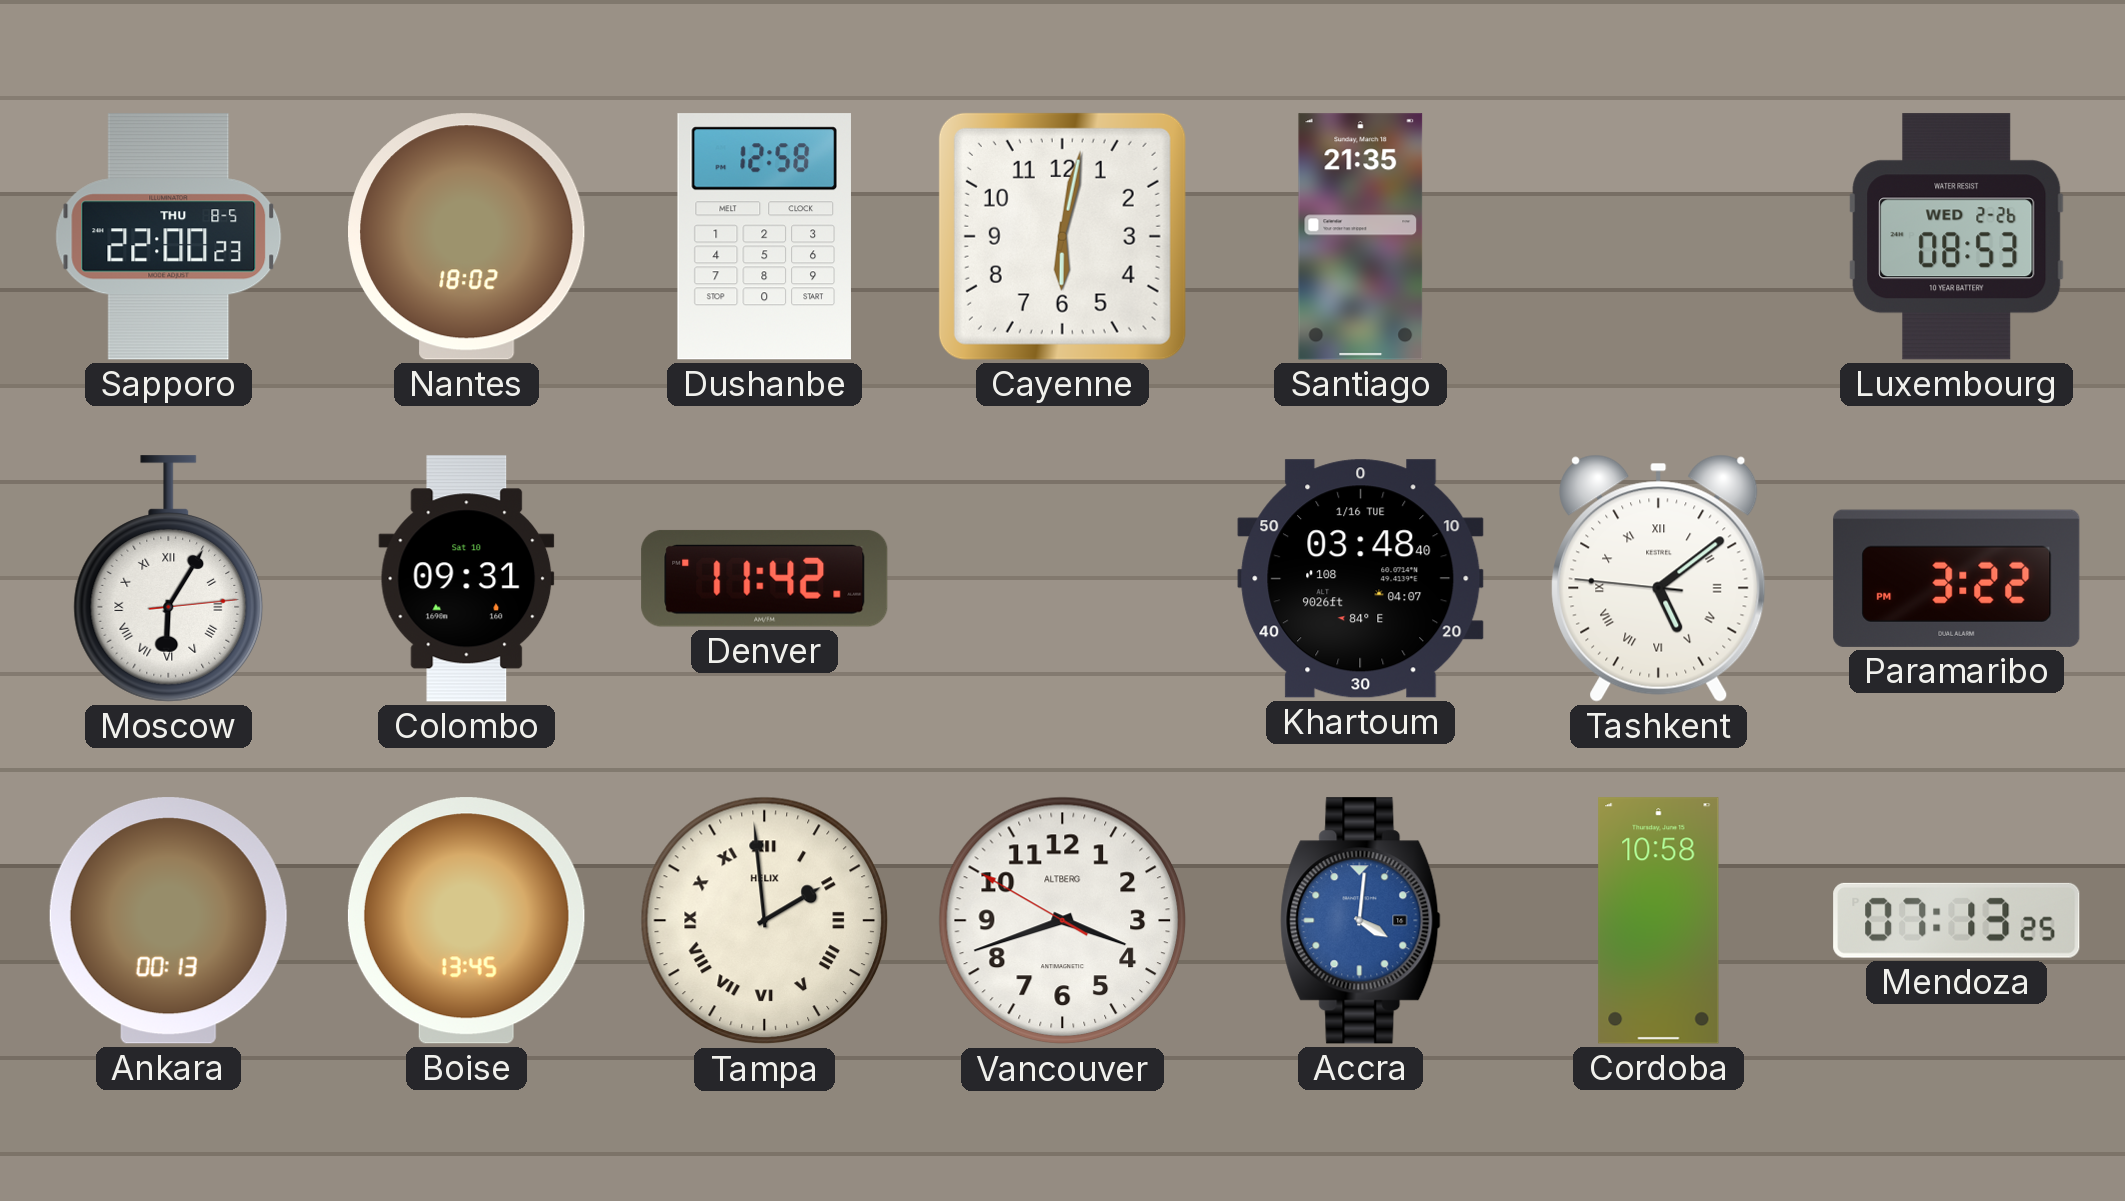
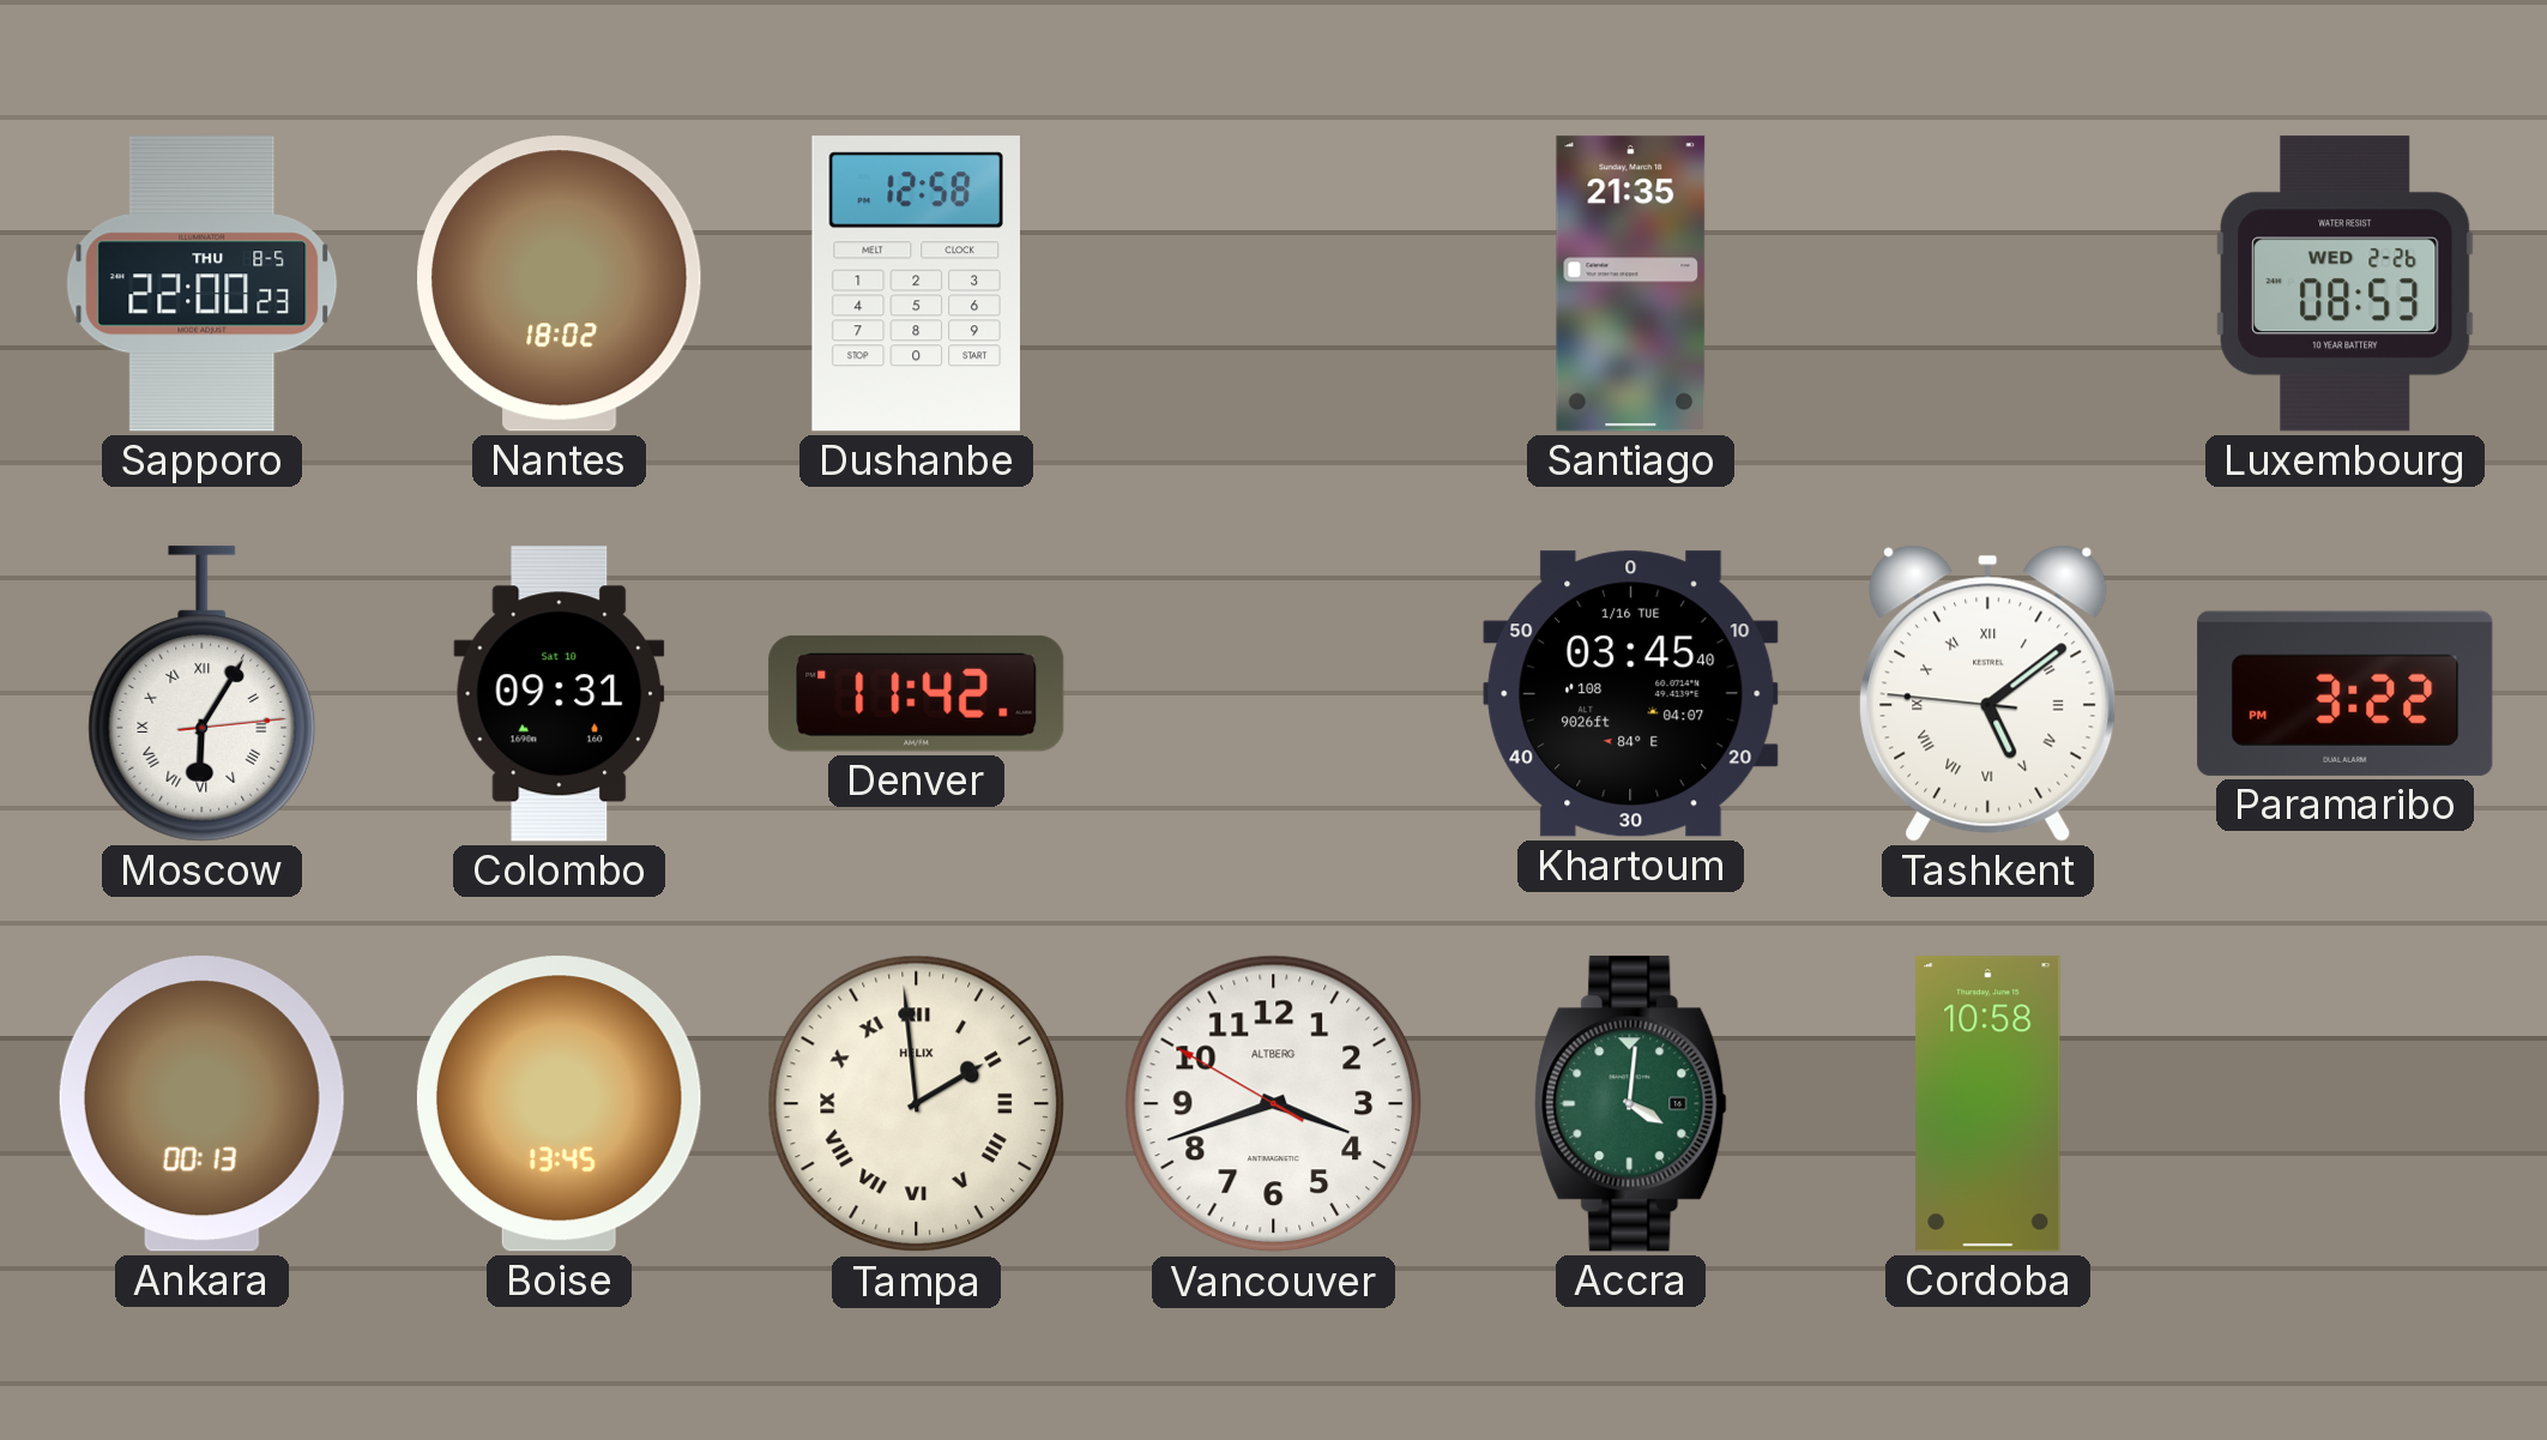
Cayenne: 6:02 -> none (1062, 236)
Khartoum: 03:48 -> 03:45 (1631, 694)
Accra dial: blue -> green (1631, 1104)
Mendoza: 07:13 -> none (1957, 920)
